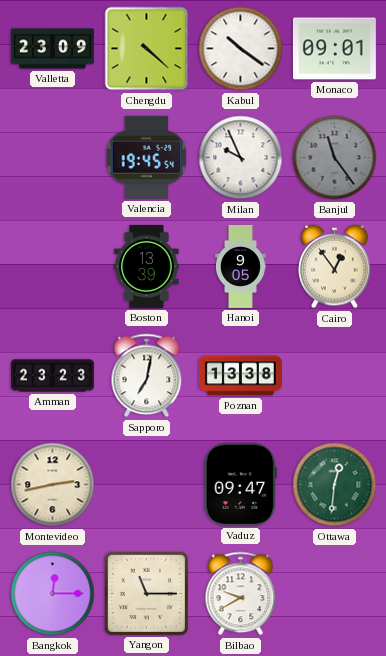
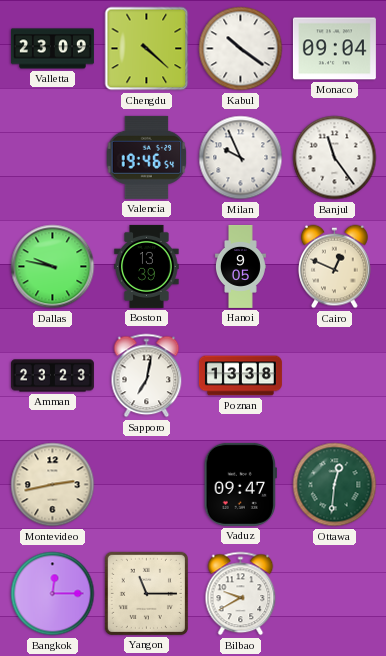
Monaco: 09:01 -> 09:04 (334, 49)
Valencia: 19:45 -> 19:46 (147, 157)
Banjul dial: grey -> white (335, 158)
Dallas: none -> 9:47 (53, 267)
Cairo: 12:54 -> 12:49 (335, 267)
